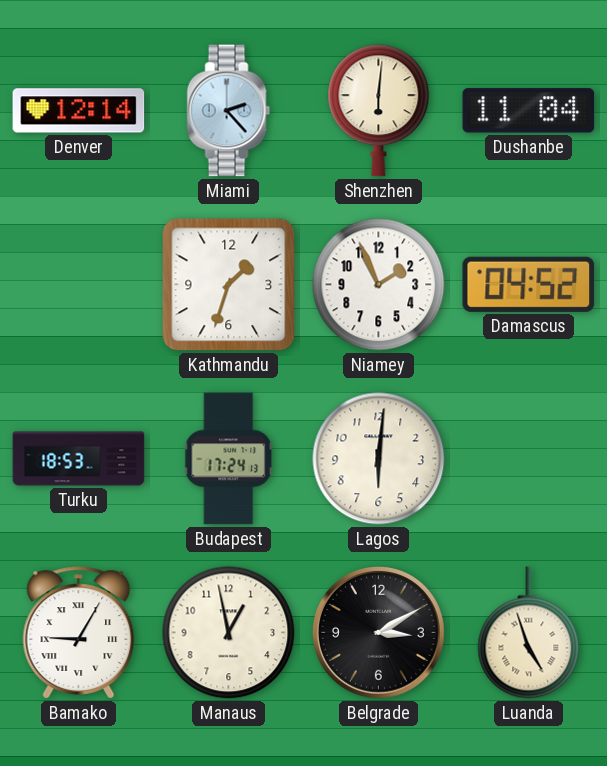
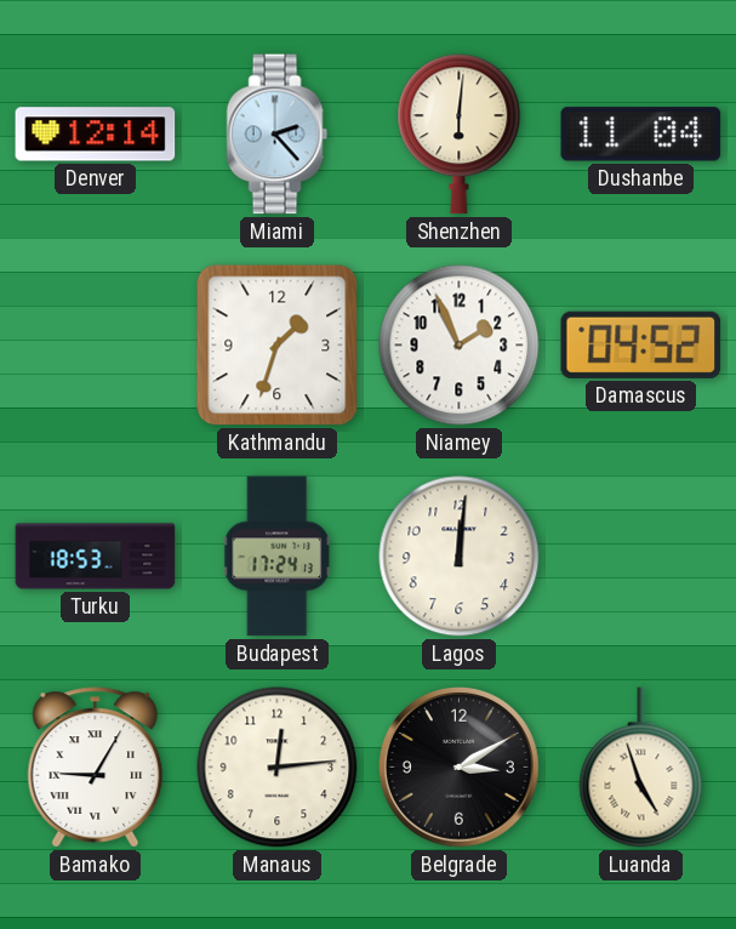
Lagos: 6:01 -> 12:01 (460, 557)
Manaus: 12:58 -> 12:14 (278, 768)
